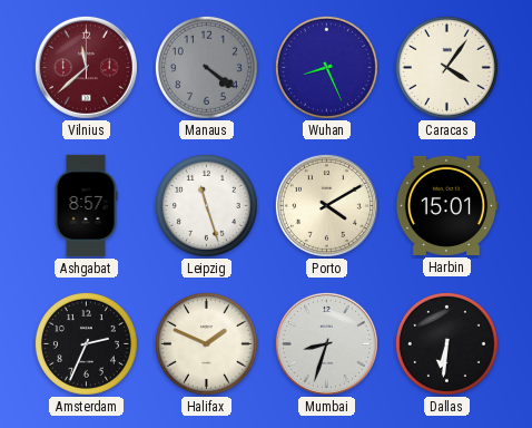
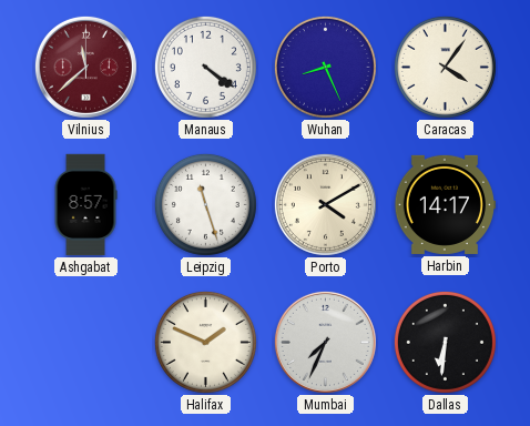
Manaus dial: grey -> white (205, 67)
Harbin: 15:01 -> 14:17 (445, 204)
Amsterdam: 2:34 -> none (86, 343)
Mumbai: 8:33 -> 7:34 (325, 342)
